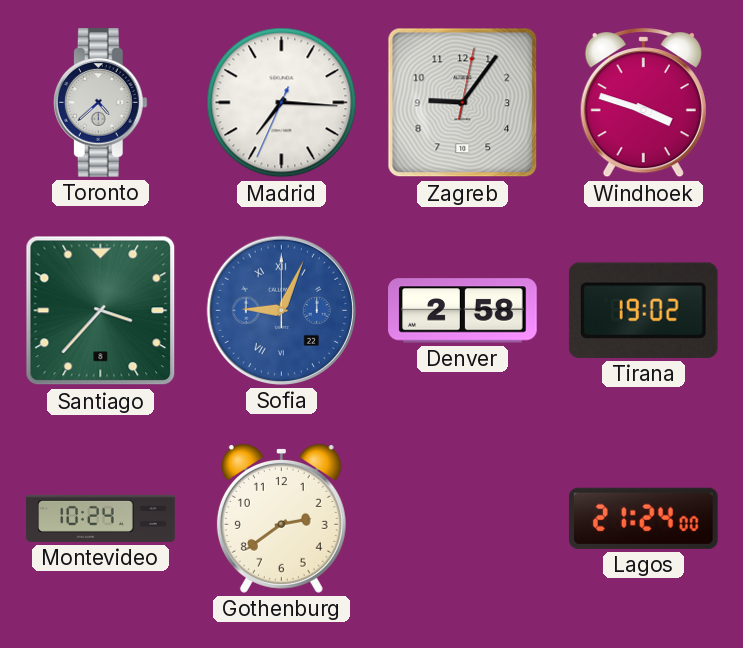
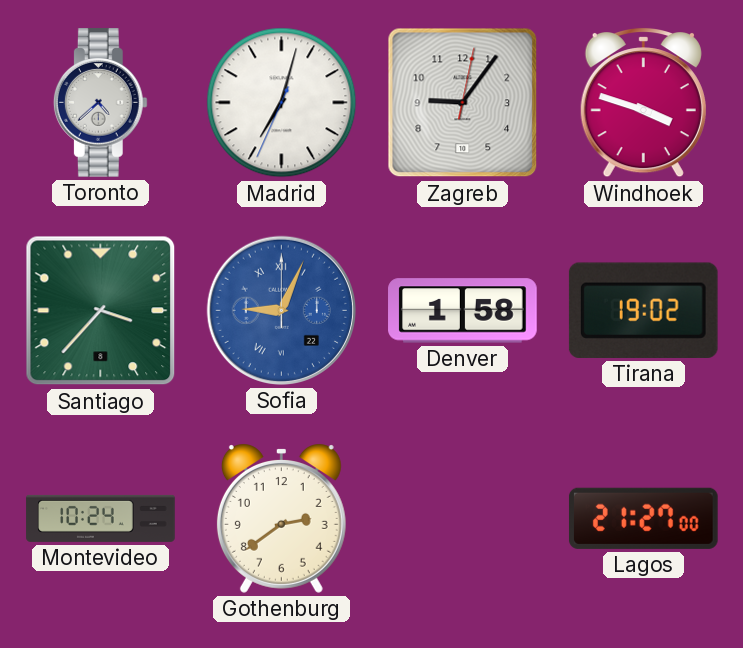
Madrid: 7:15 -> 7:02 (282, 103)
Denver: 2:58 -> 1:58 (463, 311)
Lagos: 21:24 -> 21:27 (643, 518)
